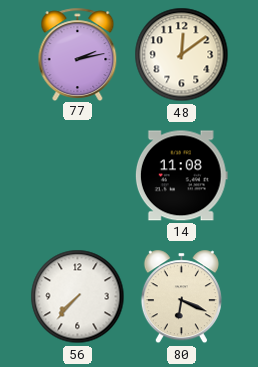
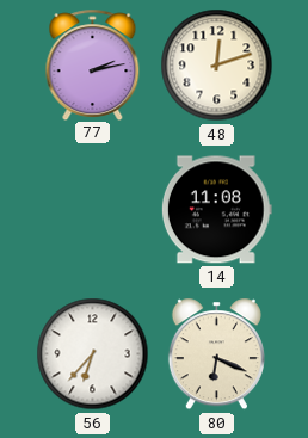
48: 12:09 -> 12:12 (217, 66)
56: 7:37 -> 6:37 (93, 354)
